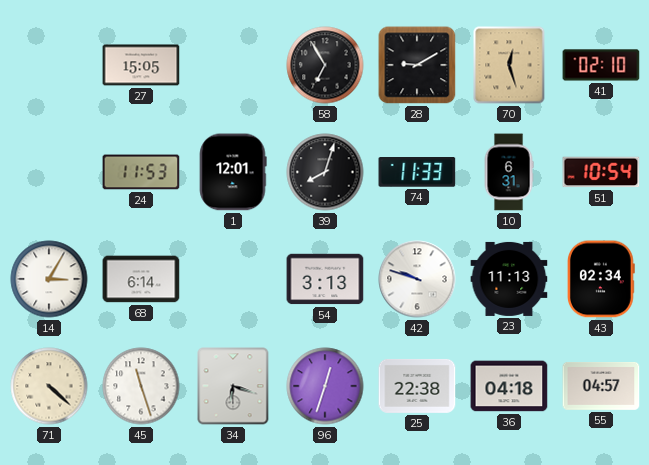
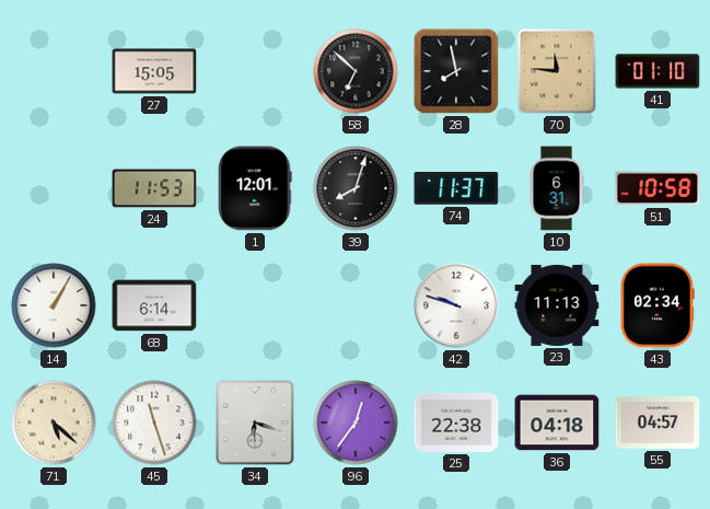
58: 6:55 -> 6:52 (356, 71)
28: 9:10 -> 7:58 (456, 71)
70: 12:27 -> 11:46 (557, 71)
41: 02:10 -> 01:10 (657, 71)
74: 11:33 -> 11:37 (456, 189)
51: 10:54 -> 10:58 (657, 188)
14: 3:05 -> 1:05 (54, 305)
54: 3:13 -> none (325, 279)
71: 4:22 -> 5:22 (54, 423)
96: 12:33 -> 12:36 (356, 423)
